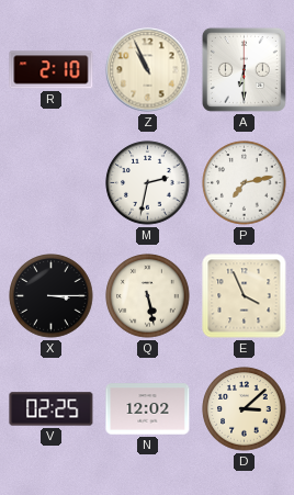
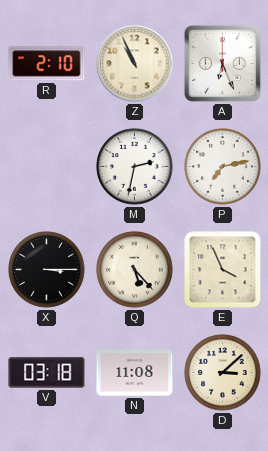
A: 6:30 -> 6:26 (222, 63)
Q: 5:28 -> 5:23 (135, 270)
V: 02:25 -> 03:18 (47, 373)
N: 12:02 -> 11:08 (135, 373)
